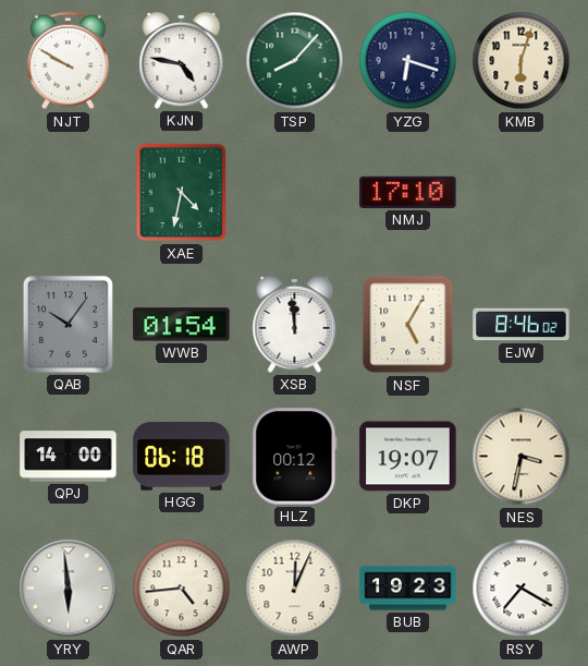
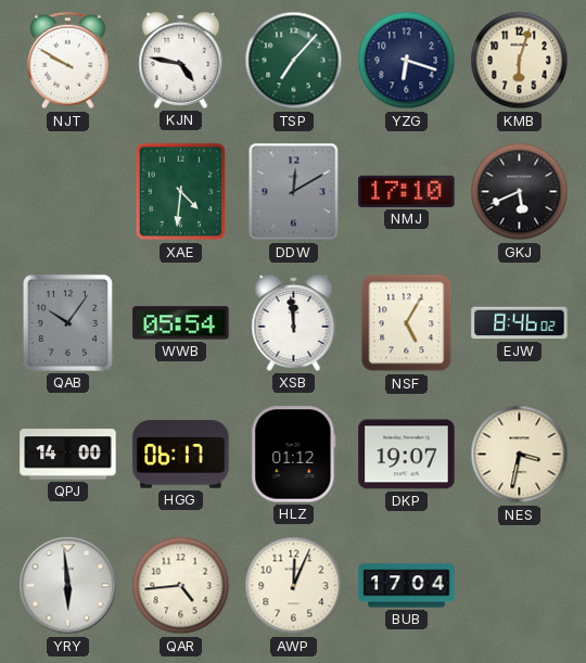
TSP: 8:07 -> 7:07 (294, 61)
XAE: 4:32 -> 4:31 (181, 192)
DDW: none -> 12:10 (294, 192)
GKJ: none -> 5:41 (520, 192)
WWB: 01:54 -> 05:54 (181, 323)
HGG: 06:18 -> 06:17 (181, 455)
HLZ: 00:12 -> 01:12 (294, 455)
BUB: 19:23 -> 17:04 (407, 586)
RSY: 7:20 -> none (522, 589)
